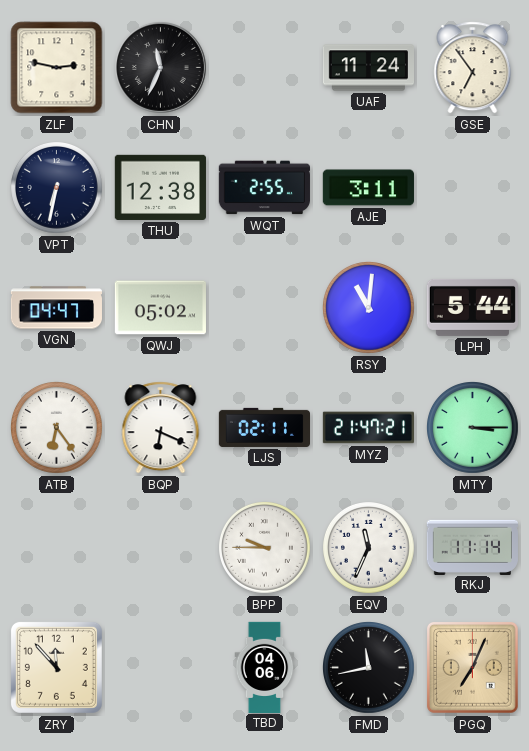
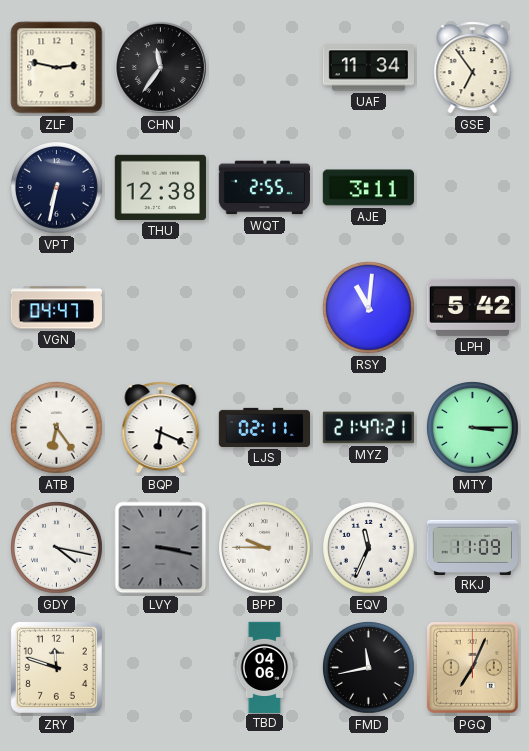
CHN: 11:34 -> 11:36 (160, 67)
UAF: 11:24 -> 11:34 (368, 68)
QWJ: 05:02 -> none (160, 308)
LPH: 5:44 -> 5:42 (472, 307)
GDY: none -> 4:17 (57, 548)
LVY: none -> 3:17 (161, 548)
RKJ: 11:14 -> 11:09 (472, 547)
ZRY: 11:53 -> 11:48 (56, 667)
